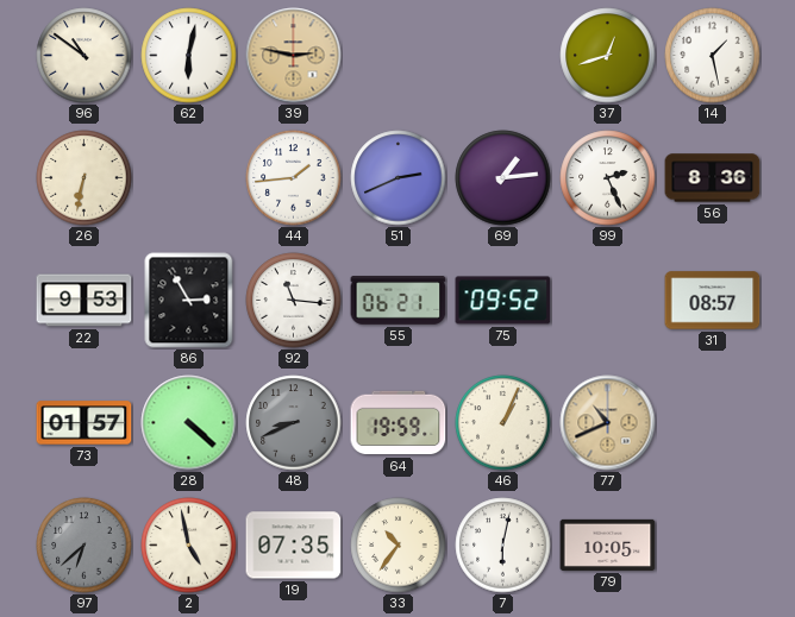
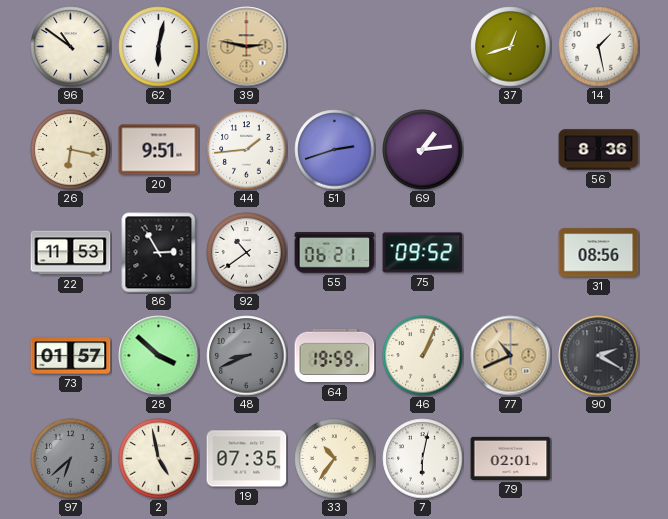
26: 6:32 -> 6:17 (71, 150)
20: none -> 9:51 (159, 150)
51: 2:41 -> 2:42 (335, 150)
99: 2:26 -> none (608, 178)
22: 9:53 -> 11:53 (71, 253)
92: 11:16 -> 10:39 (247, 253)
31: 08:57 -> 08:56 (599, 253)
28: 4:22 -> 3:52 (159, 356)
90: none -> 2:20 (599, 356)
79: 10:05 -> 02:01 (511, 458)
